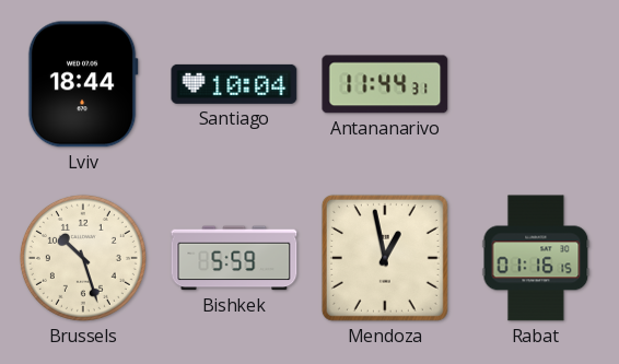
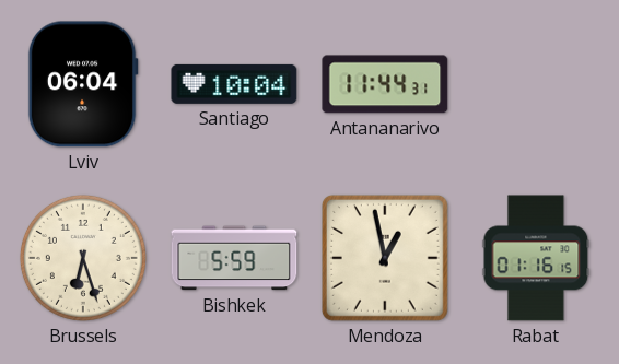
Lviv: 18:44 -> 06:04 (83, 84)
Brussels: 10:27 -> 6:27 (83, 258)
